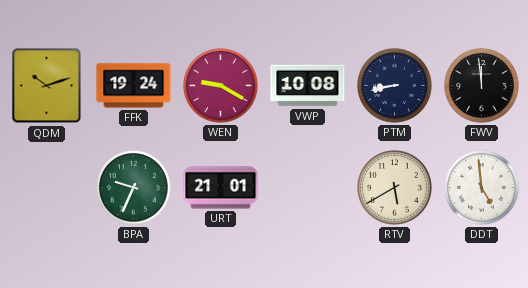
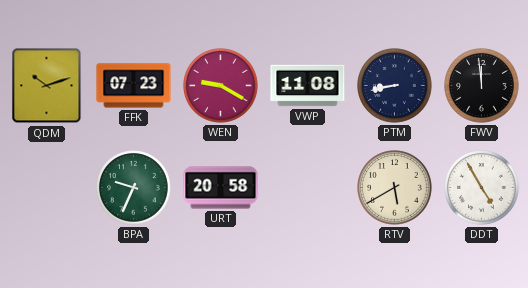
FFK: 19:24 -> 07:23 (134, 86)
VWP: 10:08 -> 11:08 (308, 86)
URT: 21:01 -> 20:58 (221, 188)
DDT: 4:59 -> 4:55 (482, 188)
